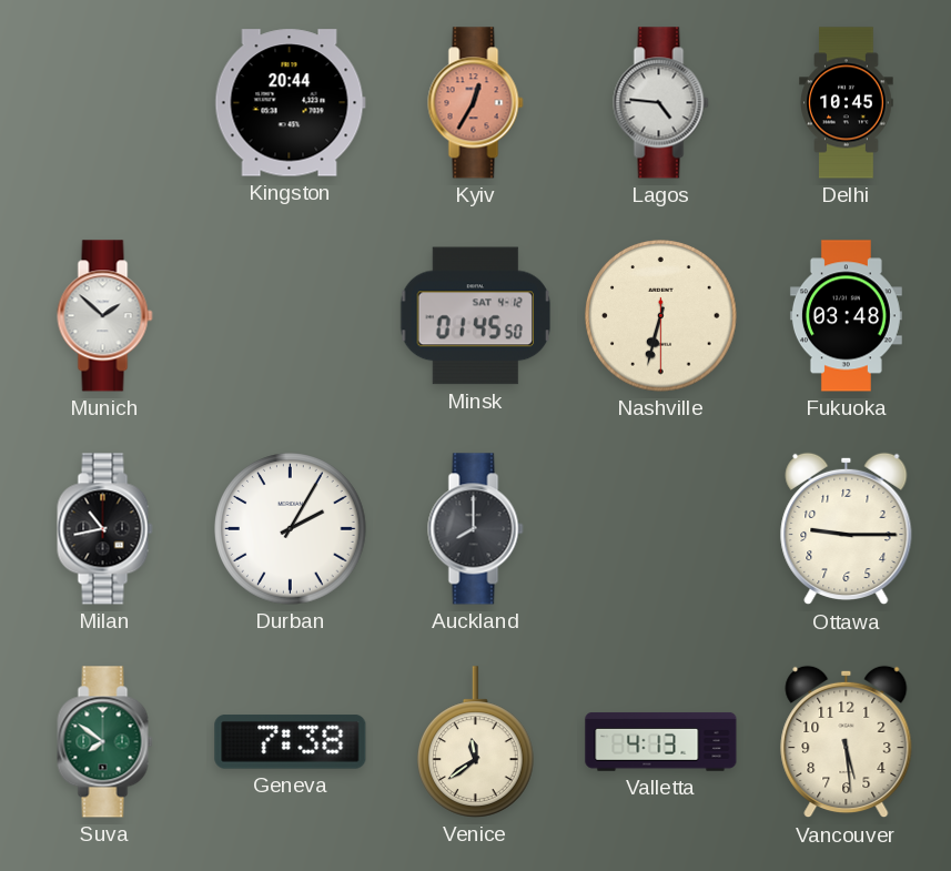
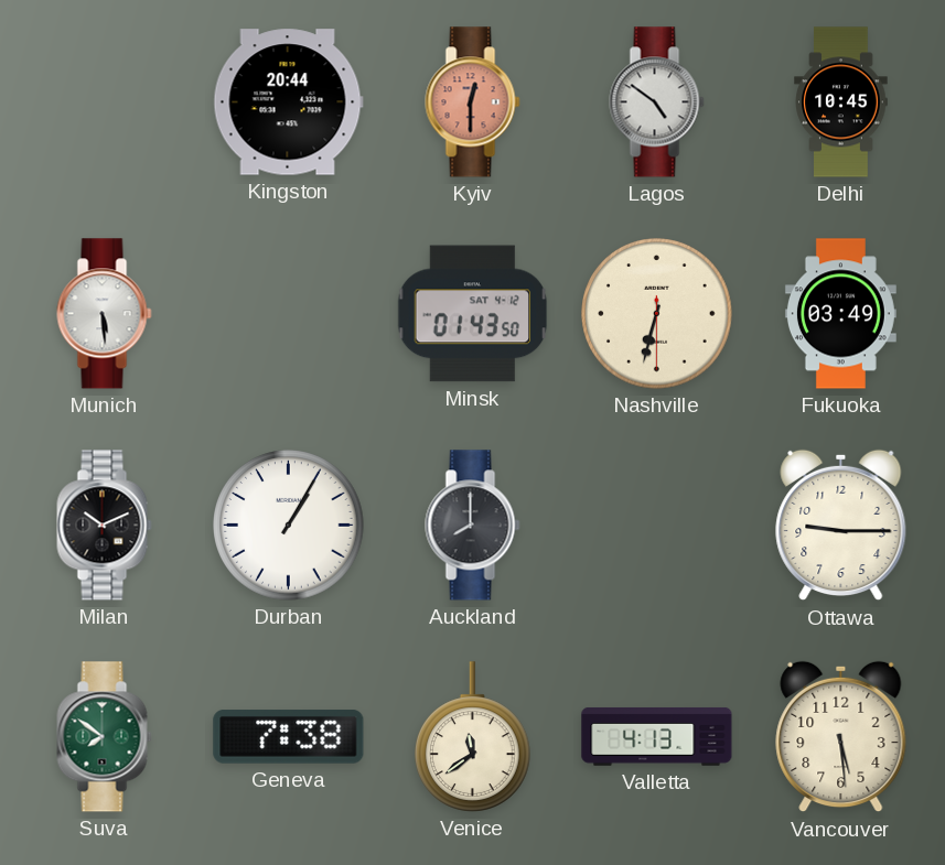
Kyiv: 12:35 -> 12:30 (473, 102)
Lagos: 4:46 -> 4:51 (657, 102)
Munich: 1:52 -> 5:29 (105, 314)
Minsk: 01:45 -> 01:43 (473, 314)
Fukuoka: 03:48 -> 03:49 (840, 314)
Milan: 10:43 -> 10:11 (105, 526)
Durban: 2:05 -> 1:05 (289, 526)
